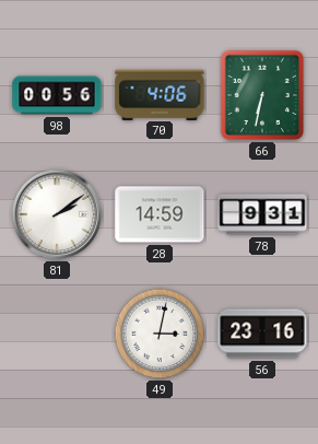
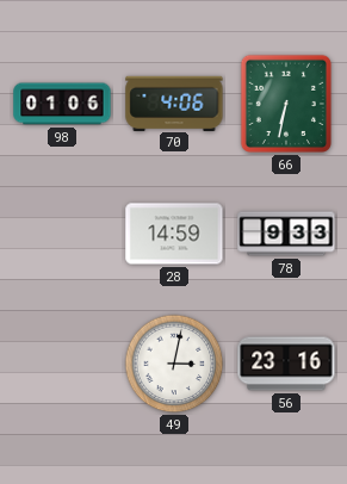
98: 00:56 -> 01:06 (62, 104)
81: 2:09 -> none (57, 214)
78: 9:31 -> 9:33 (286, 234)
